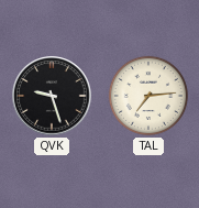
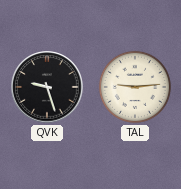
TAL: 7:14 -> 9:14 (135, 87)
